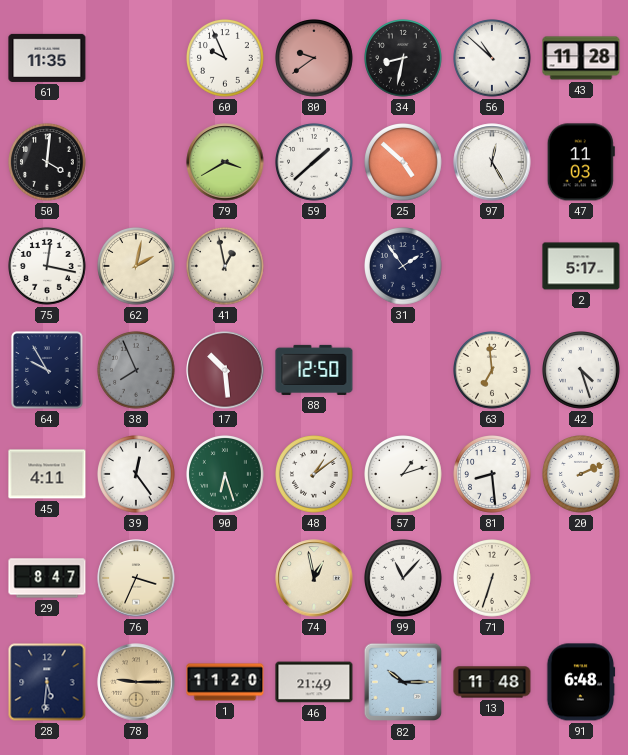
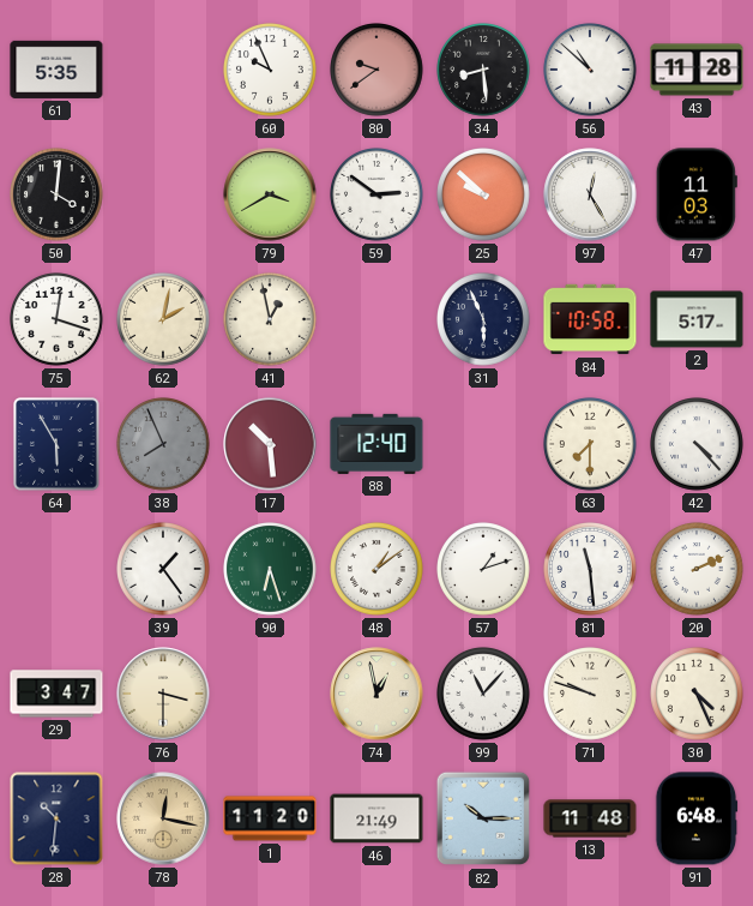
61: 11:35 -> 5:35 (56, 70)
34: 8:32 -> 8:29 (484, 71)
59: 1:38 -> 2:51 (378, 196)
25: 4:52 -> 9:52 (484, 196)
75: 12:17 -> 12:18 (58, 320)
31: 1:54 -> 5:56 (484, 320)
84: none -> 10:58 (590, 319)
64: 9:55 -> 5:55 (56, 444)
88: 12:50 -> 12:40 (376, 444)
63: 6:59 -> 7:30 (591, 445)
42: 4:27 -> 4:23 (698, 445)
45: 4:11 -> none (47, 474)
39: 12:24 -> 1:24 (164, 570)
81: 8:29 -> 11:29 (591, 570)
29: 8:47 -> 3:47 (56, 694)
76: 3:34 -> 3:30 (163, 694)
71: 6:33 -> 9:48 (591, 695)
30: none -> 4:26 (698, 695)
28: 5:31 -> 10:31 (56, 818)
78: 9:15 -> 12:17 (163, 818)
